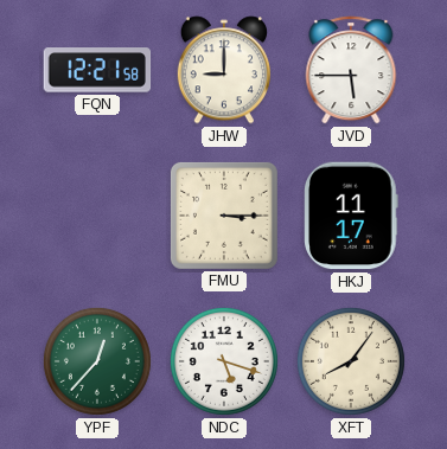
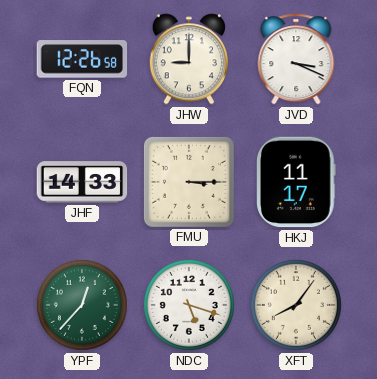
FQN: 12:21 -> 12:26 (82, 59)
JVD: 5:45 -> 3:19 (296, 59)
JHF: none -> 14:33 (82, 182)
